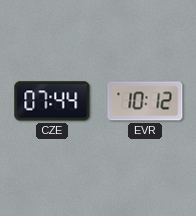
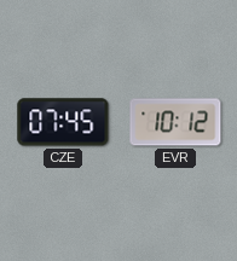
CZE: 07:44 -> 07:45 (63, 122)
